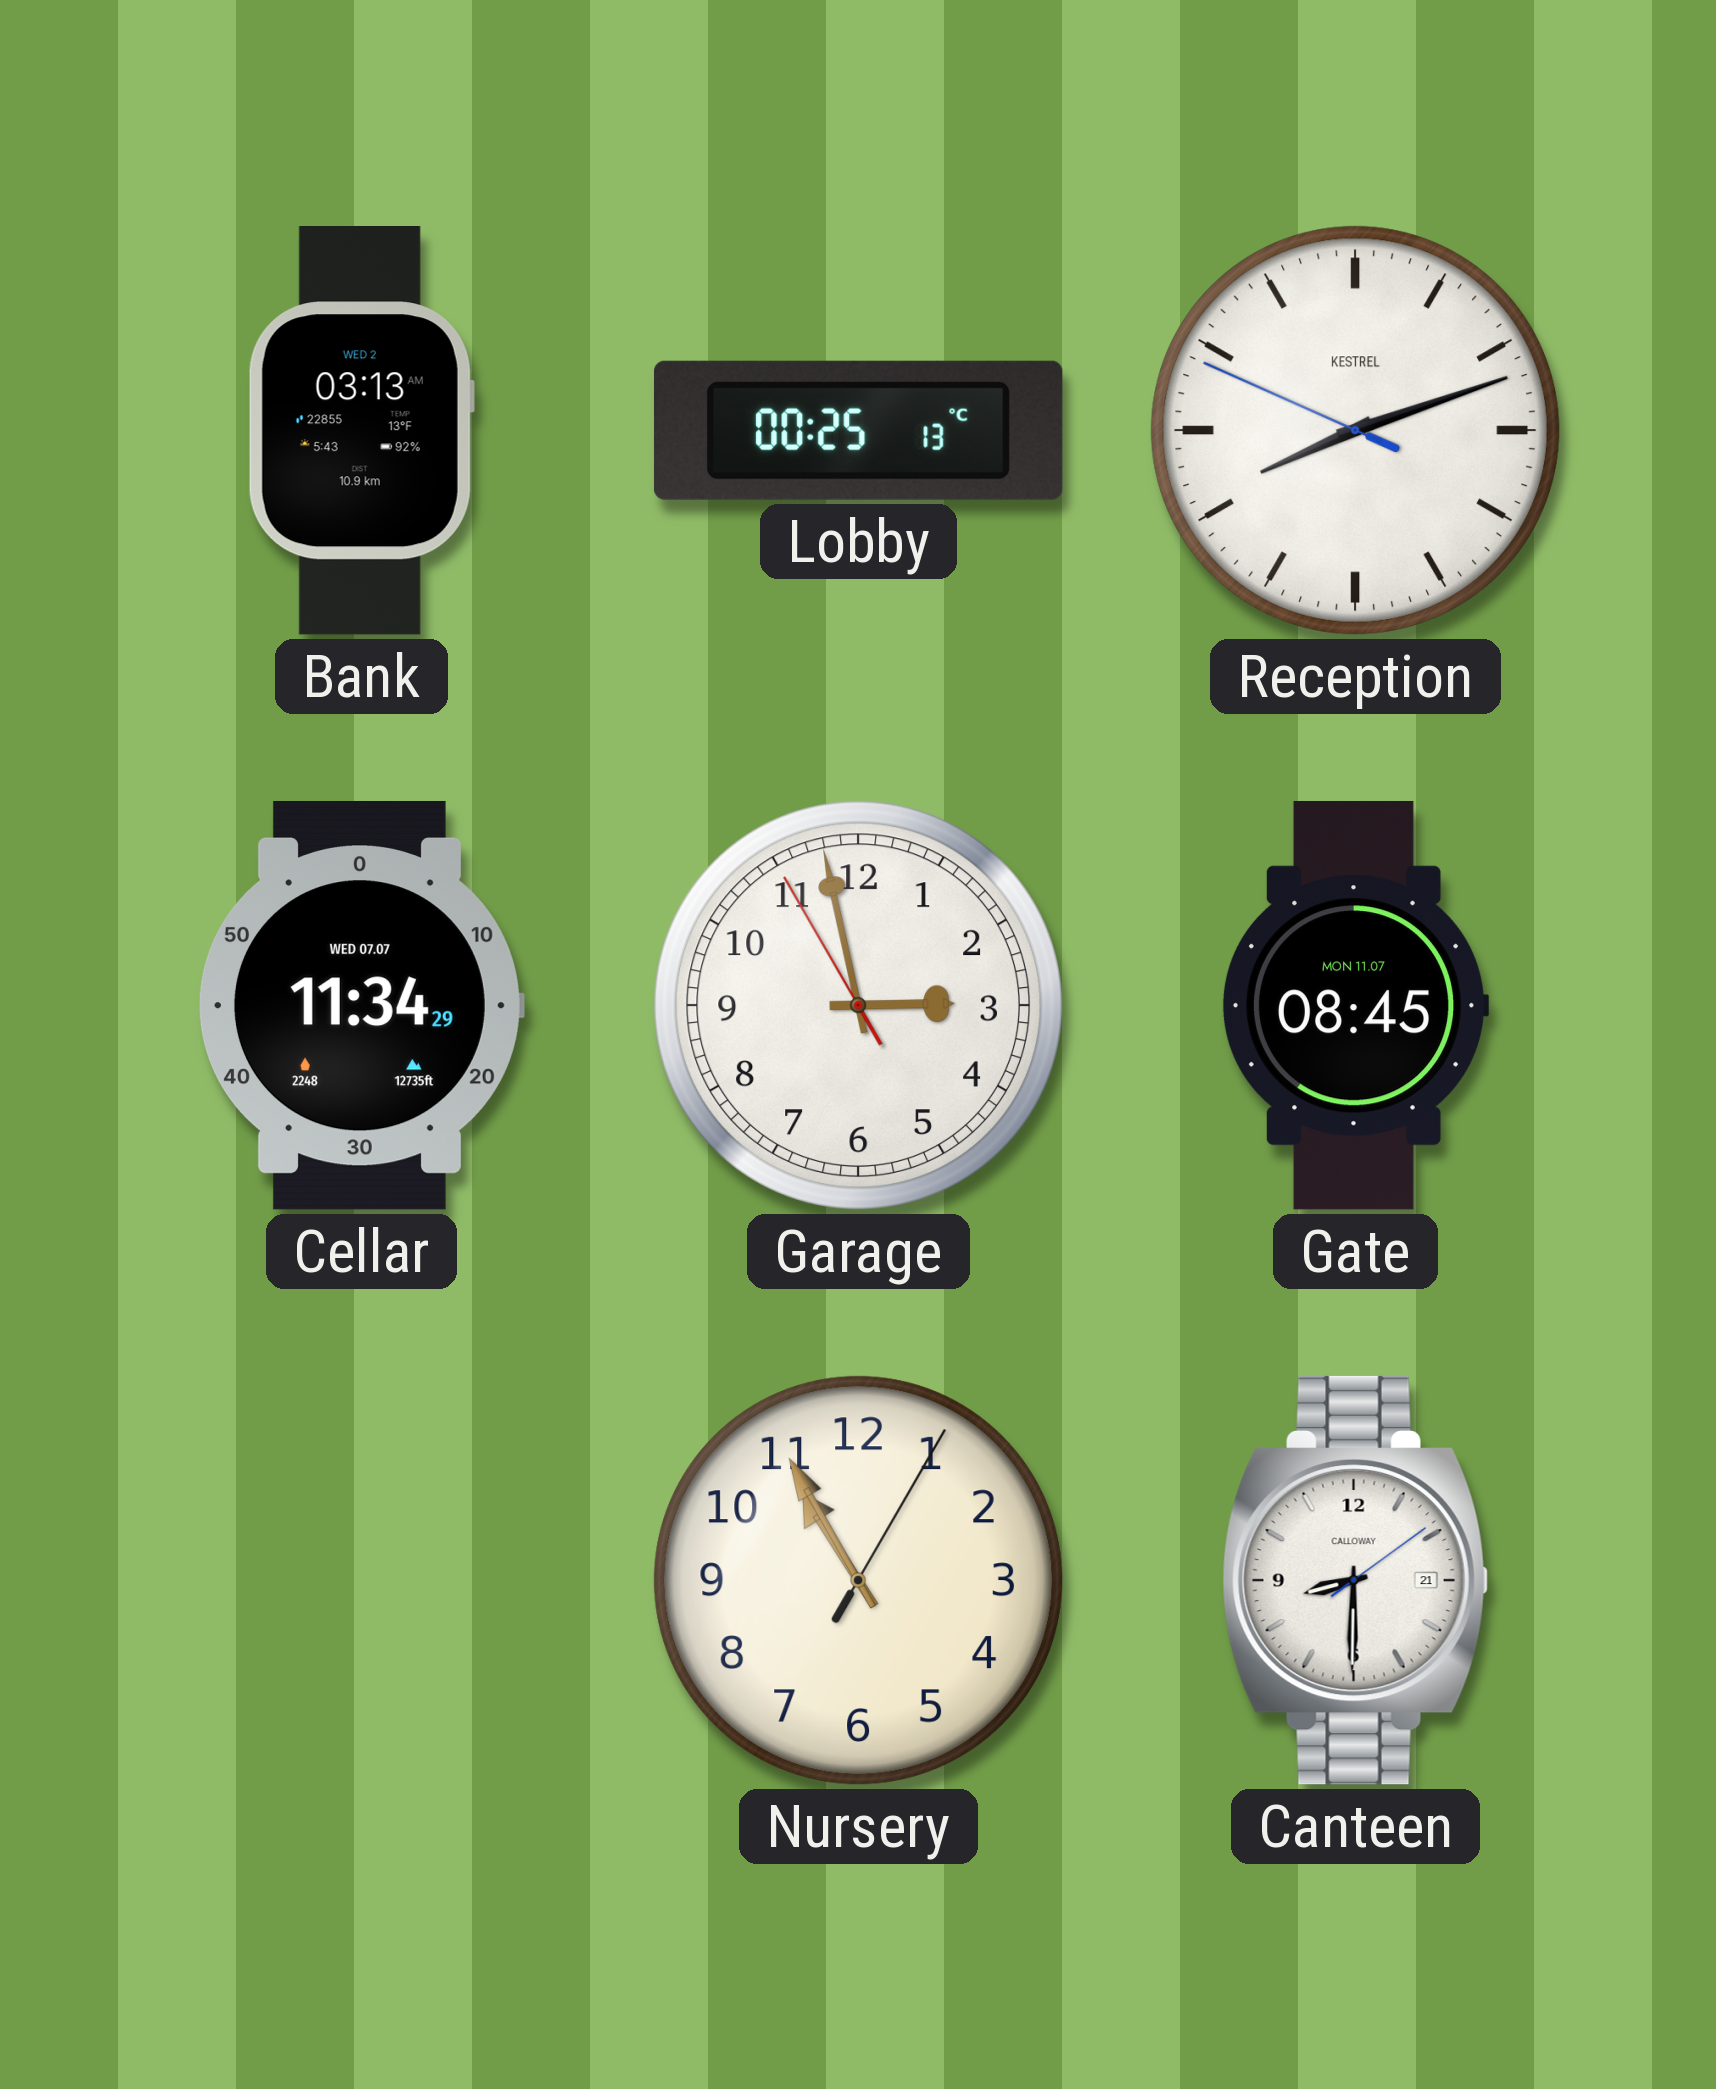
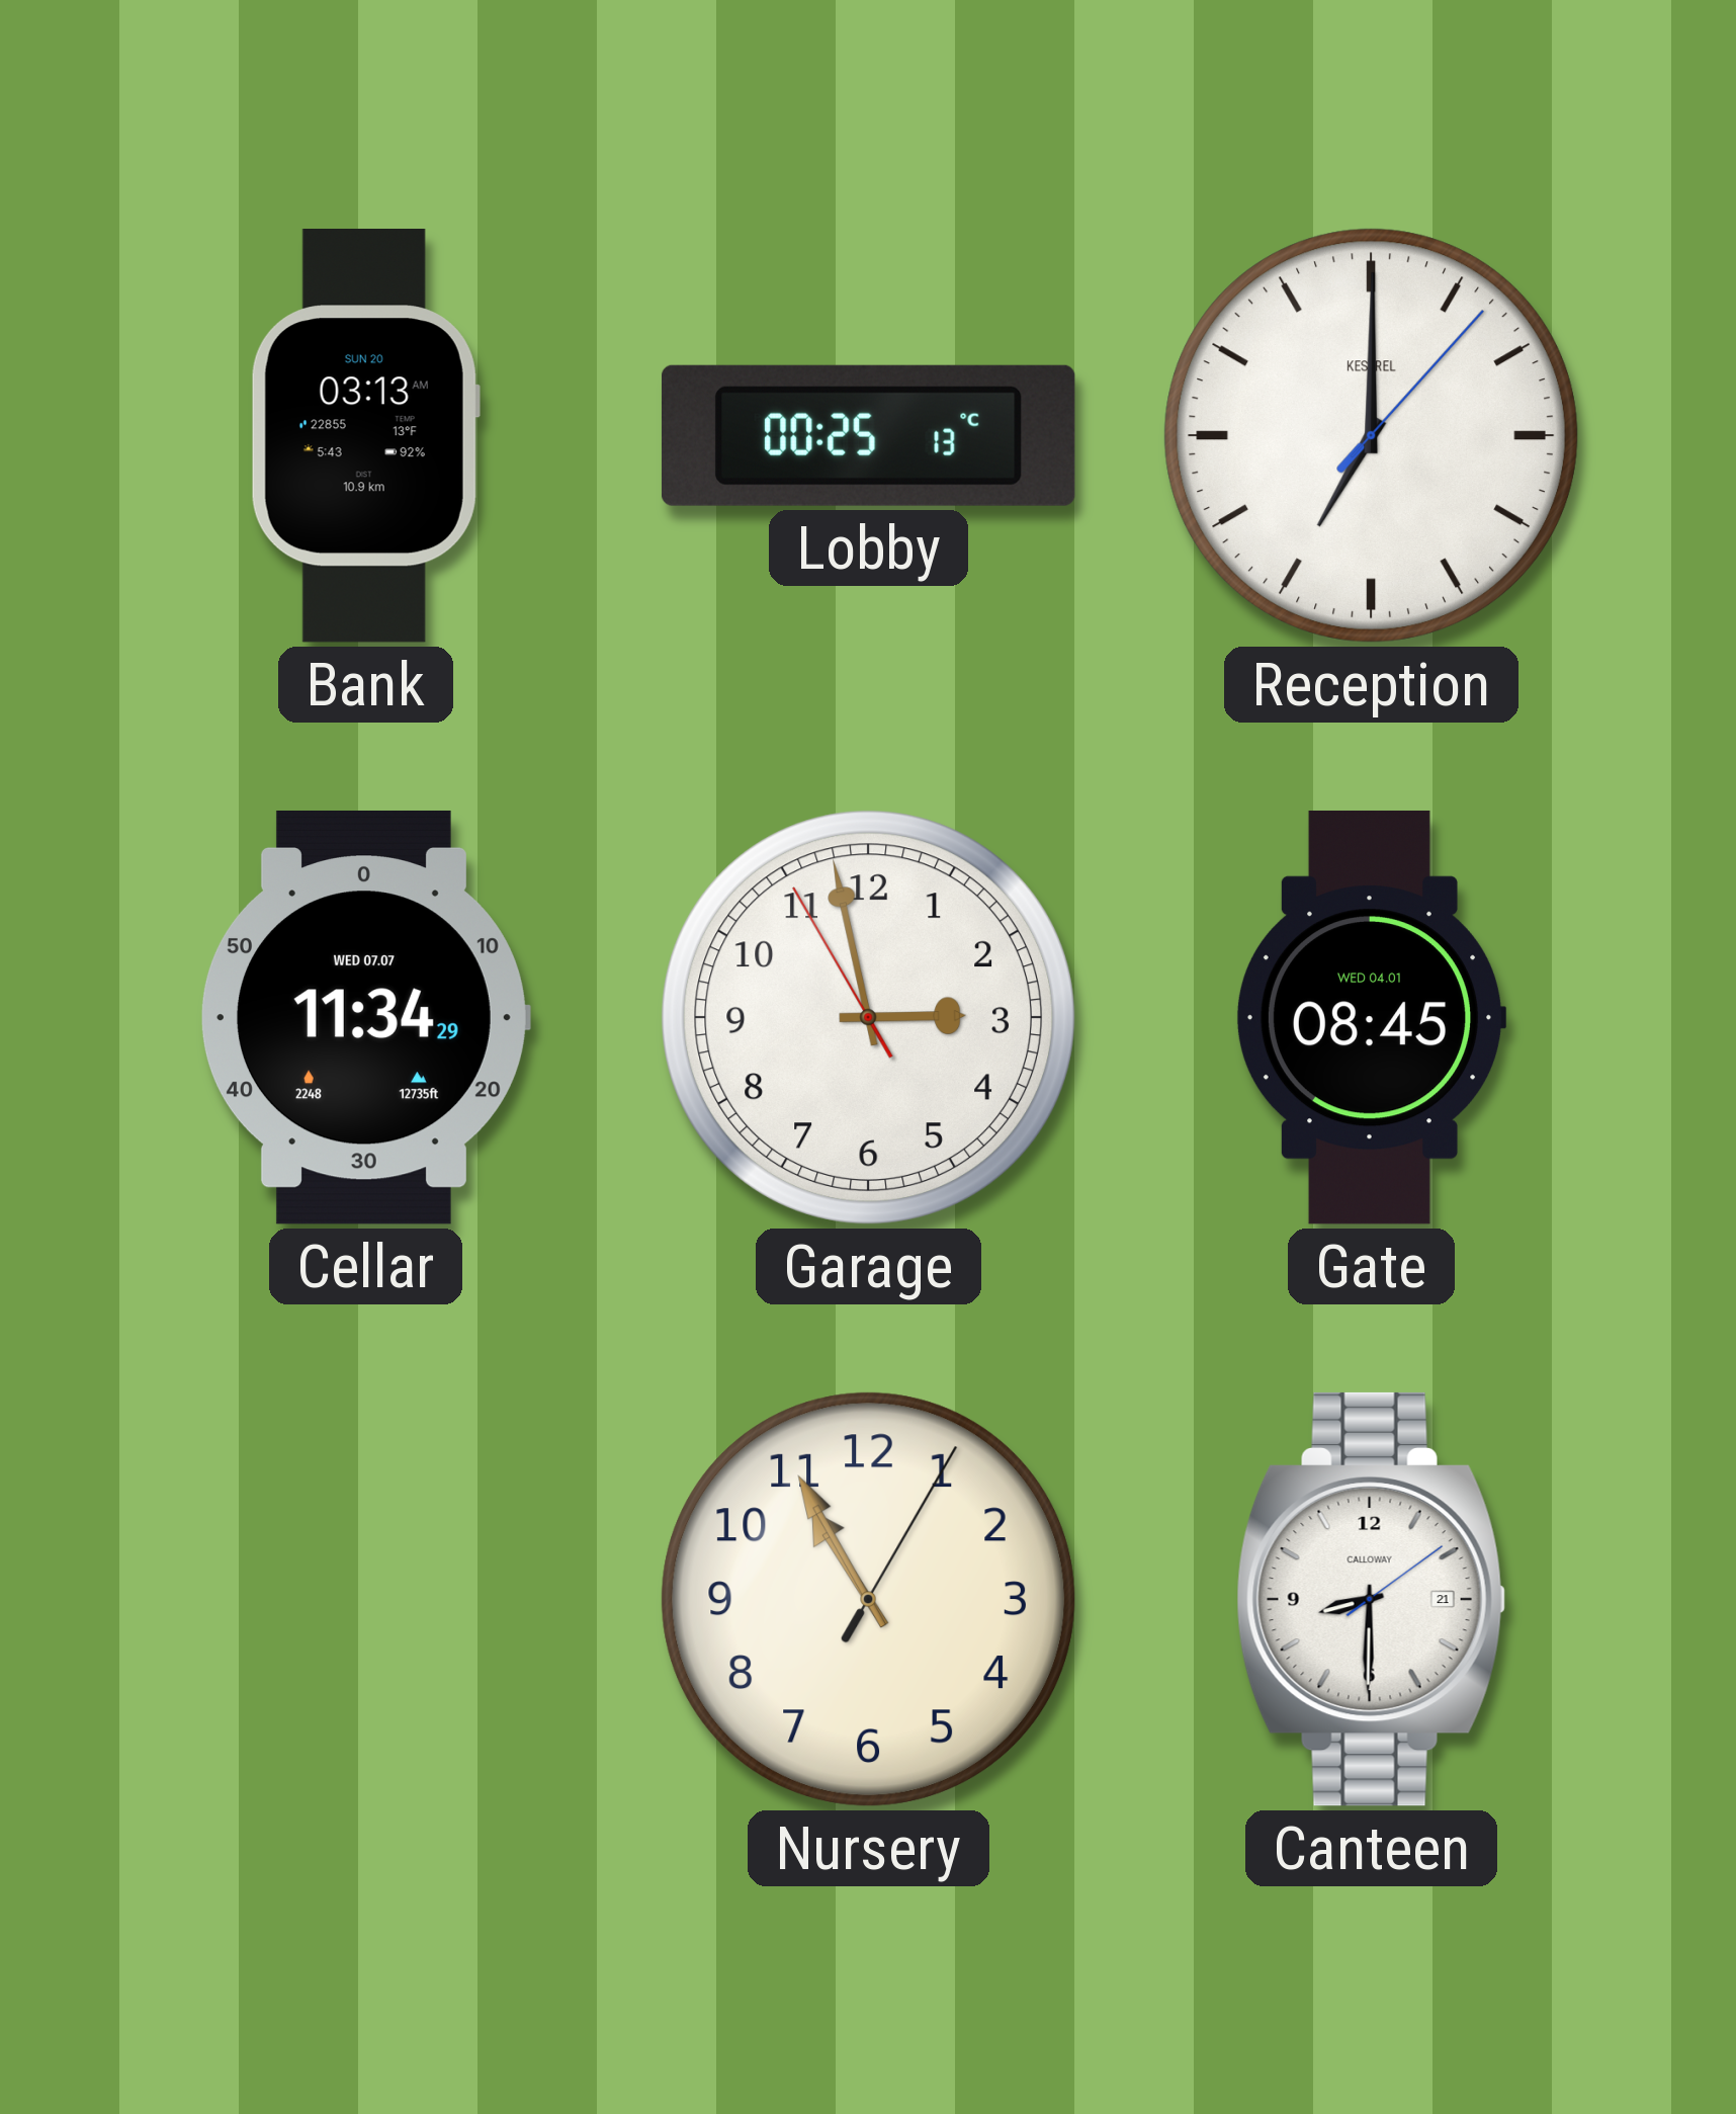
Bank date: WED 2 -> SUN 20 (365, 436)
Reception: 8:11 -> 7:00 (1371, 435)
Gate date: MON 11.07 -> WED 04.01 (1371, 1017)
